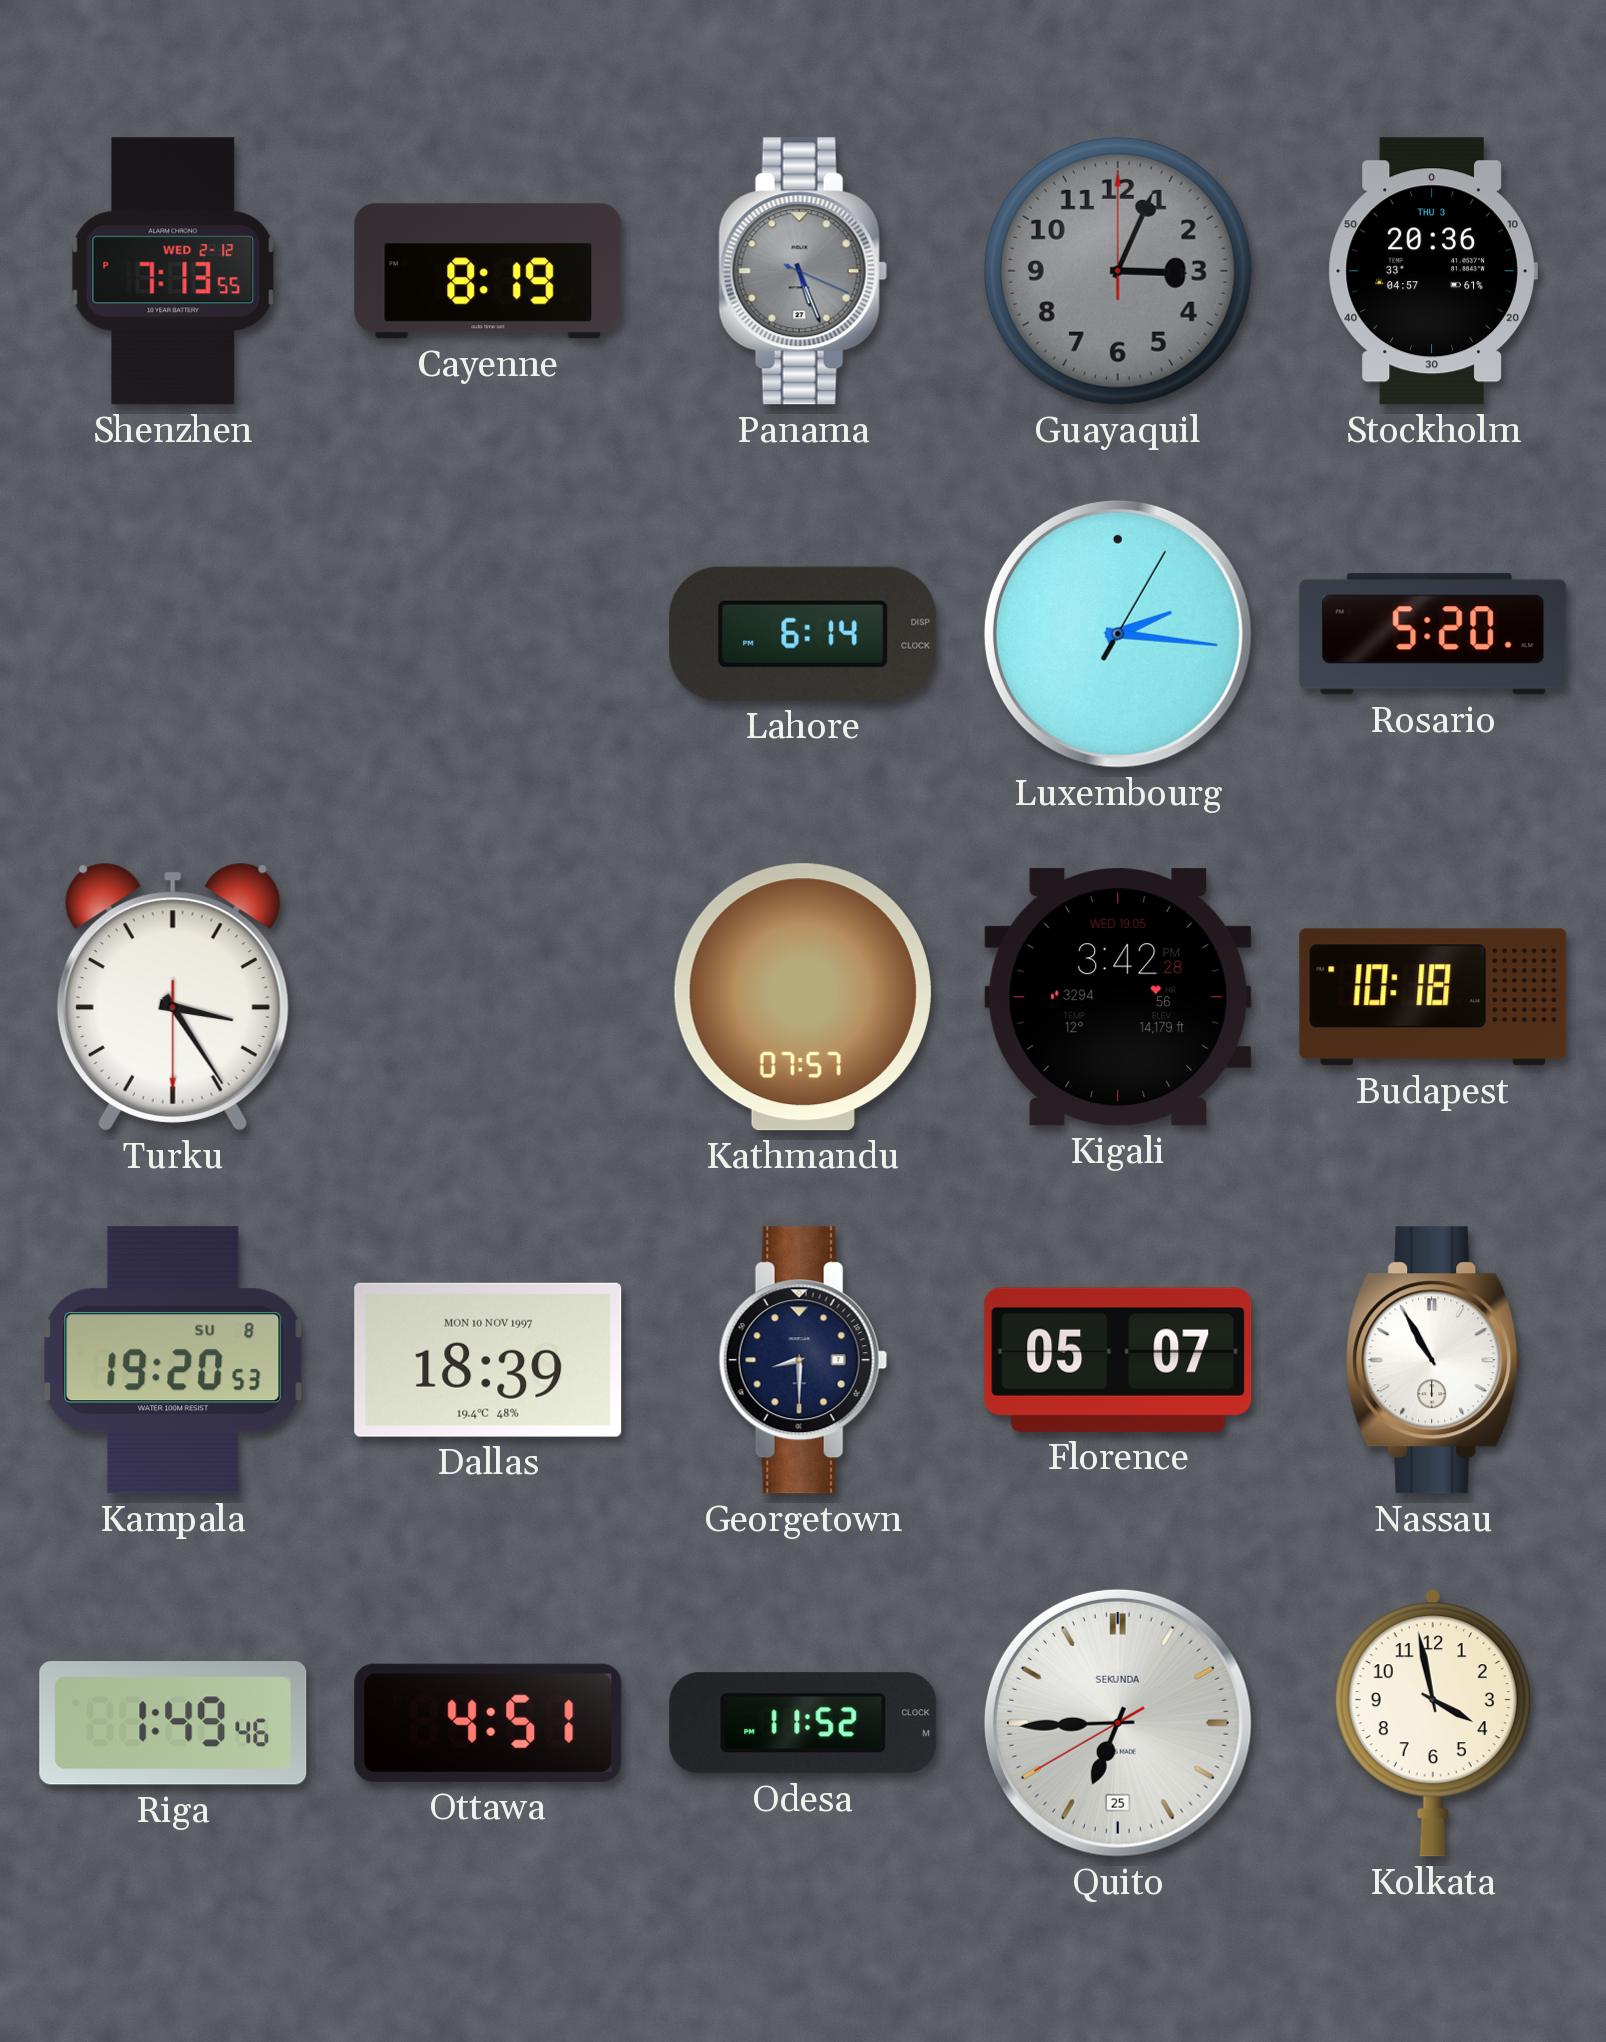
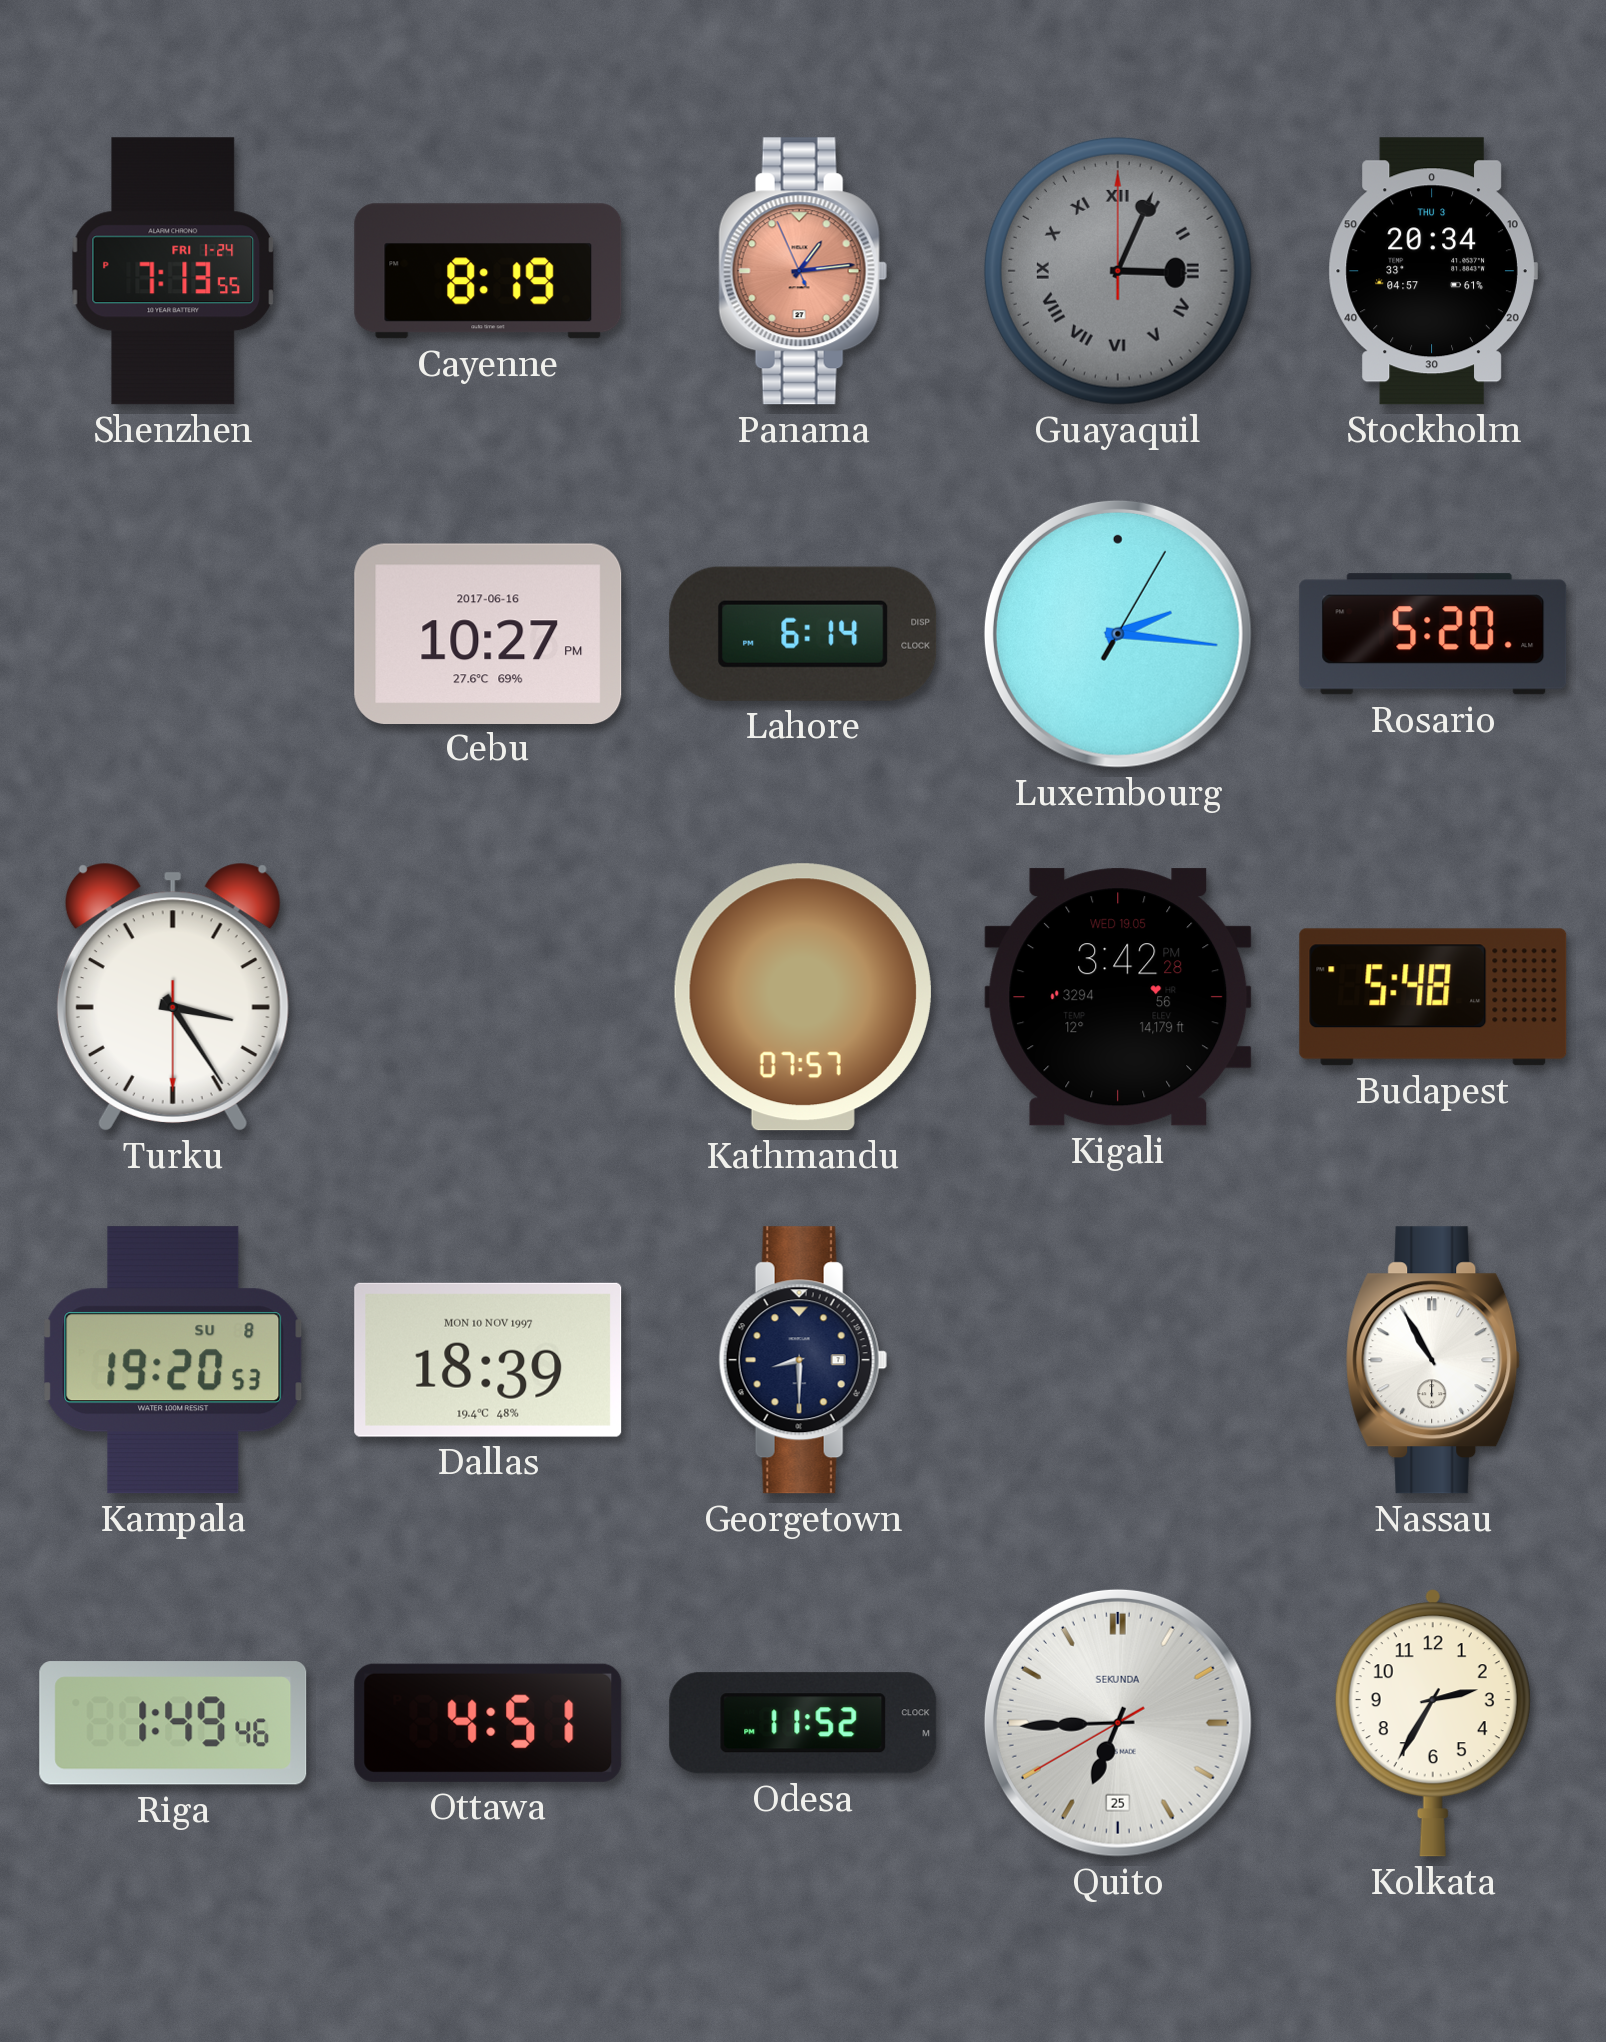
Shenzhen date: WED 2-12 -> FRI 1-24 (173, 271)
Panama: 5:26 -> 1:13 (803, 271)
Panama dial: grey -> salmon (803, 271)
Guayaquil numerals: Arabic -> Roman (1118, 271)
Stockholm: 20:36 -> 20:34 (1433, 271)
Cebu: none -> 10:27 (488, 633)
Budapest: 10:18 -> 5:48 (1433, 997)
Florence: 05:07 -> none (1118, 1360)
Kolkata: 3:58 -> 2:35 (1433, 1723)
